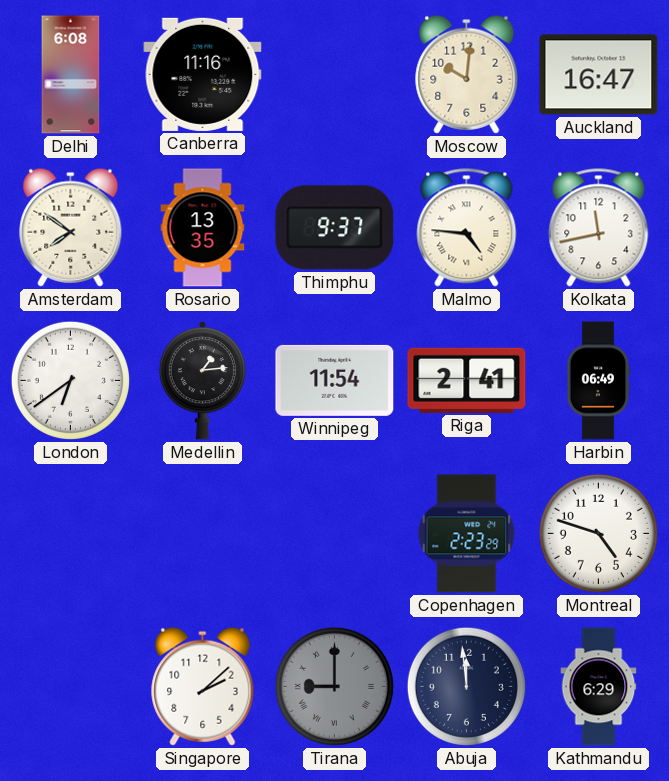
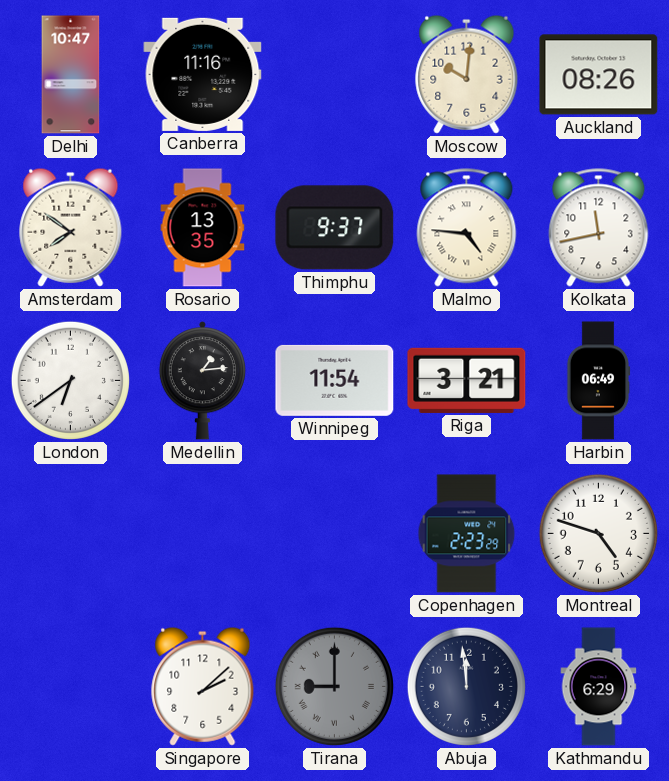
Delhi: 6:08 -> 10:47 (71, 75)
Auckland: 16:47 -> 08:26 (599, 75)
Riga: 2:41 -> 3:21 (467, 380)
